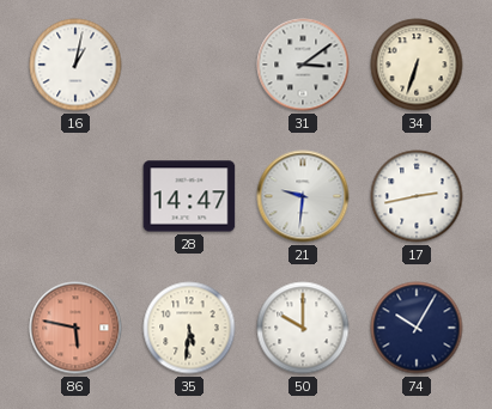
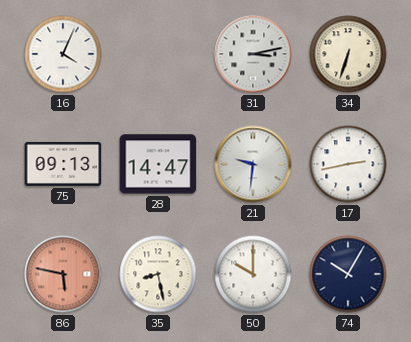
16: 1:02 -> 4:04 (63, 54)
31: 3:09 -> 3:13 (253, 54)
75: none -> 09:13 (63, 164)
35: 5:31 -> 8:28 (158, 274)
